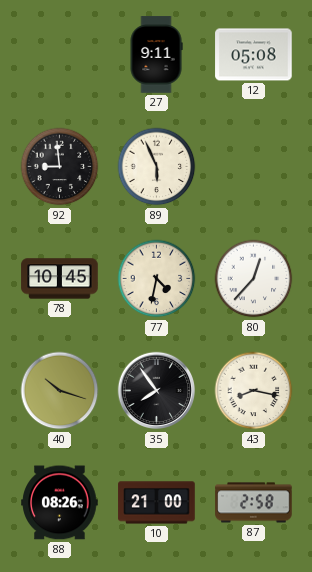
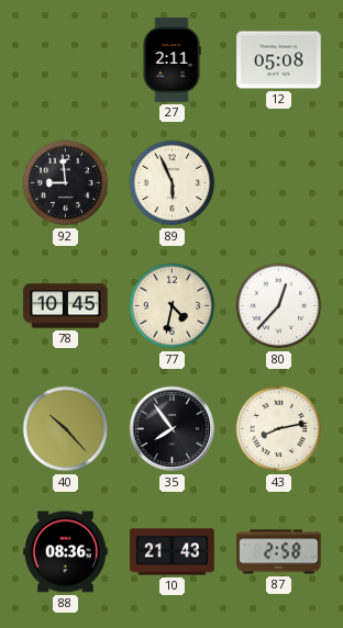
27: 9:11 -> 2:11 (171, 60)
40: 10:18 -> 10:23 (66, 429)
43: 8:17 -> 8:13 (279, 429)
88: 08:26 -> 08:36 (66, 552)
10: 21:00 -> 21:43 (173, 552)
